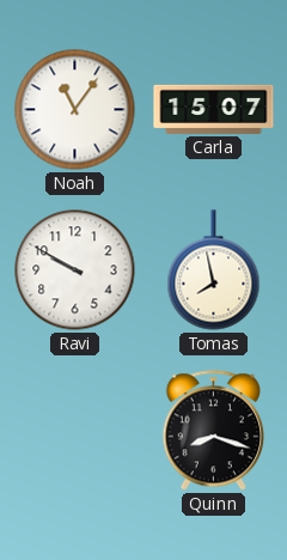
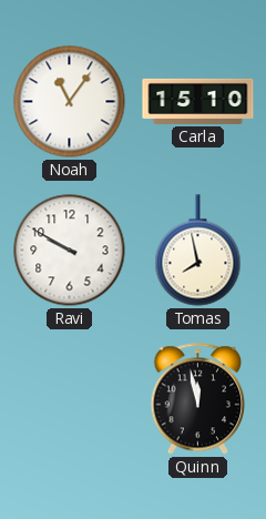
Carla: 15:07 -> 15:10 (198, 101)
Quinn: 8:18 -> 11:58 (198, 399)
